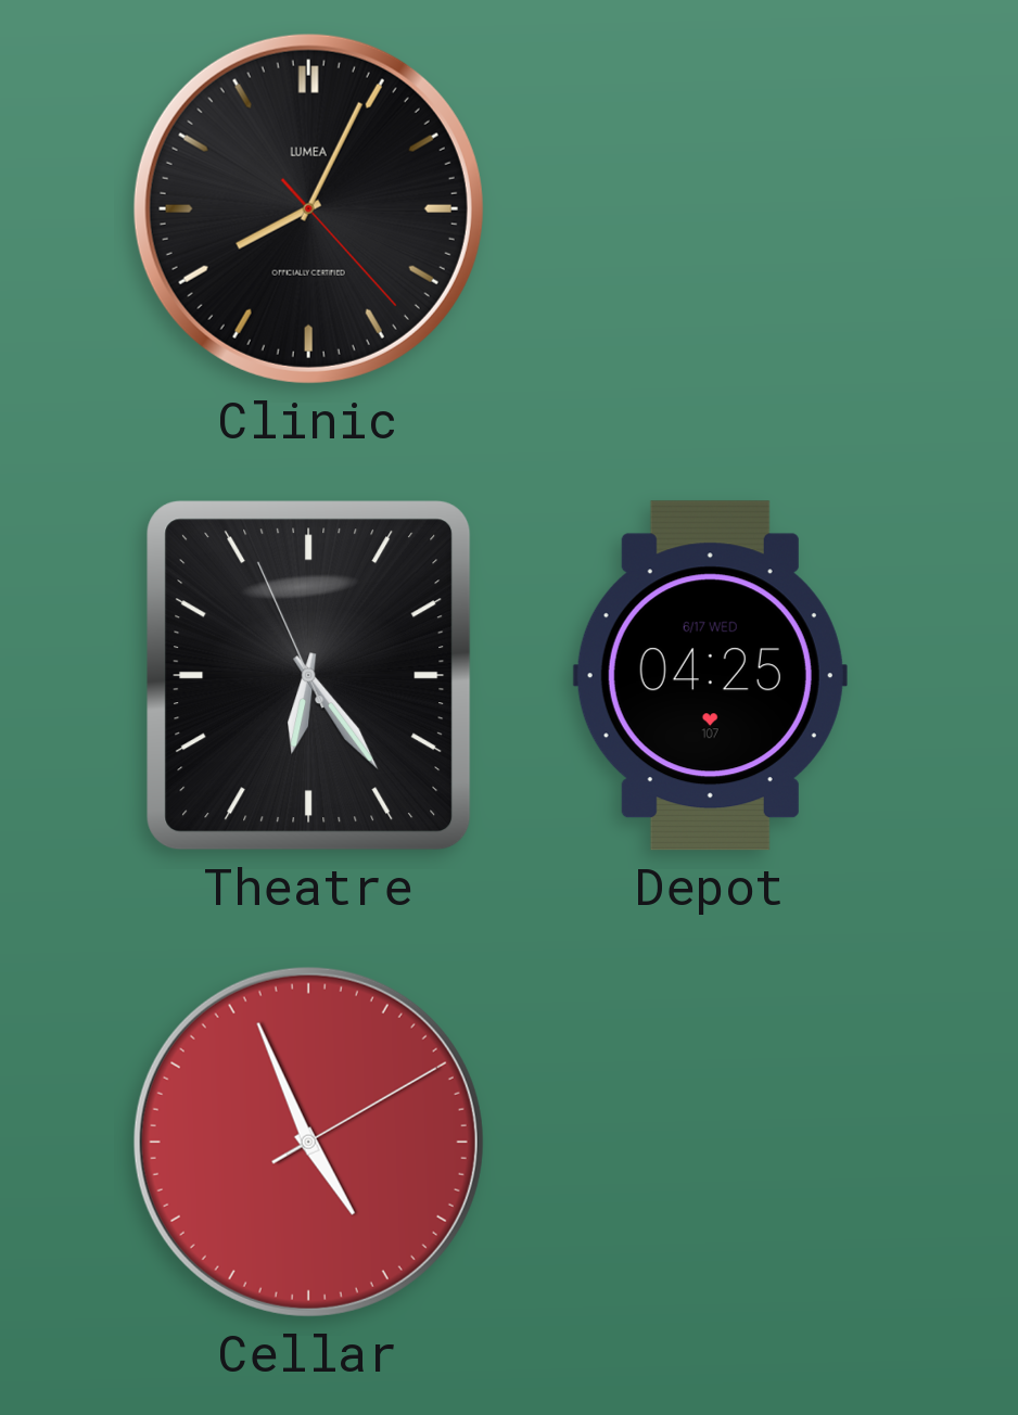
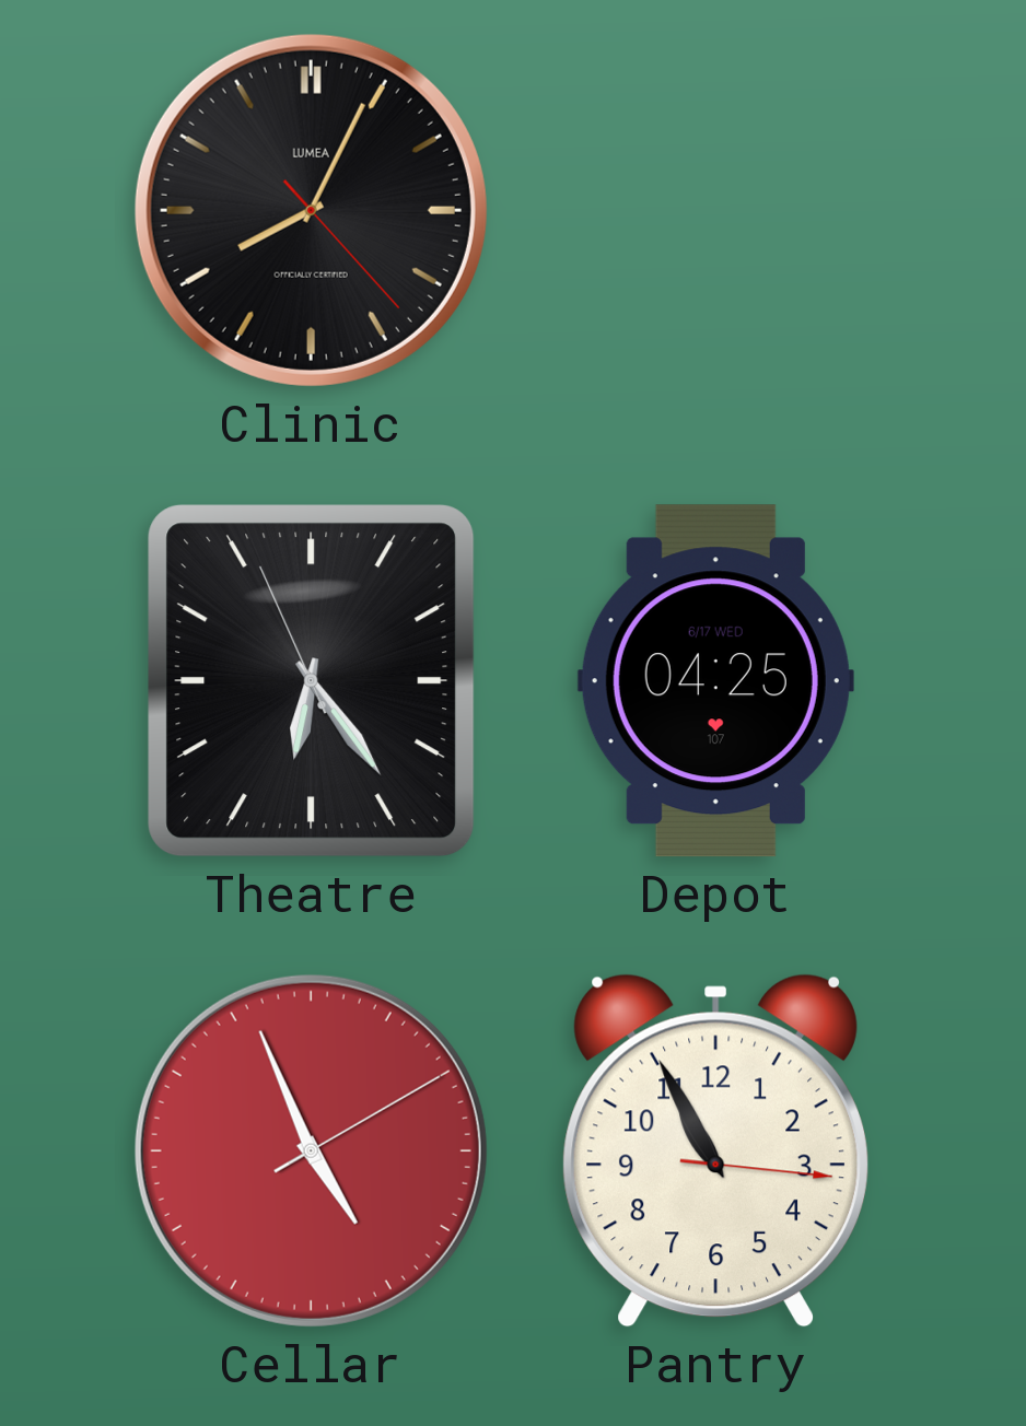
Pantry: none -> 10:55 (715, 1150)
